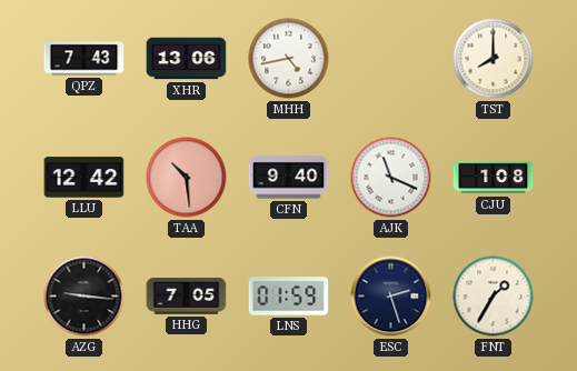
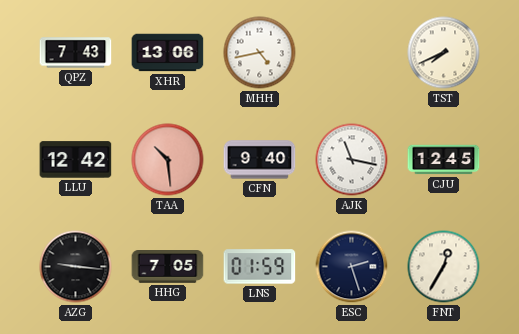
TST: 8:00 -> 7:41 (444, 53)
AJK: 11:19 -> 11:17 (352, 160)
CJU: 1:08 -> 12:45 (444, 160)
FNT: 1:35 -> 12:35 (444, 267)
